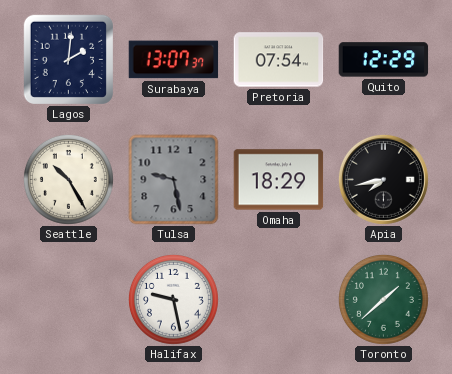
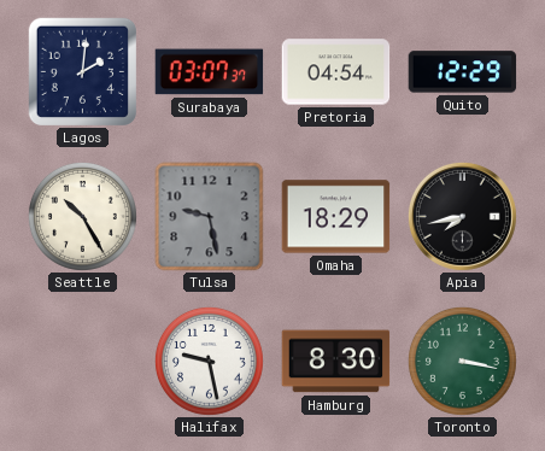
Surabaya: 13:07 -> 03:07 (210, 72)
Pretoria: 07:54 -> 04:54 (336, 72)
Hamburg: none -> 8:30 (336, 362)
Toronto: 1:38 -> 3:17 (462, 361)
